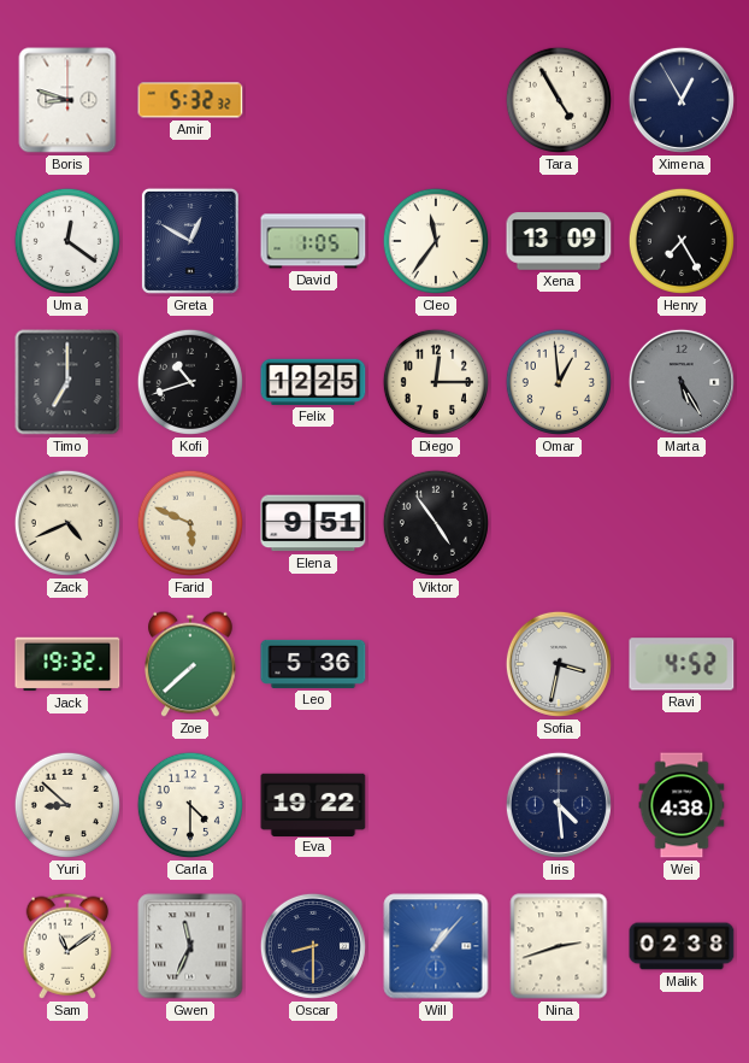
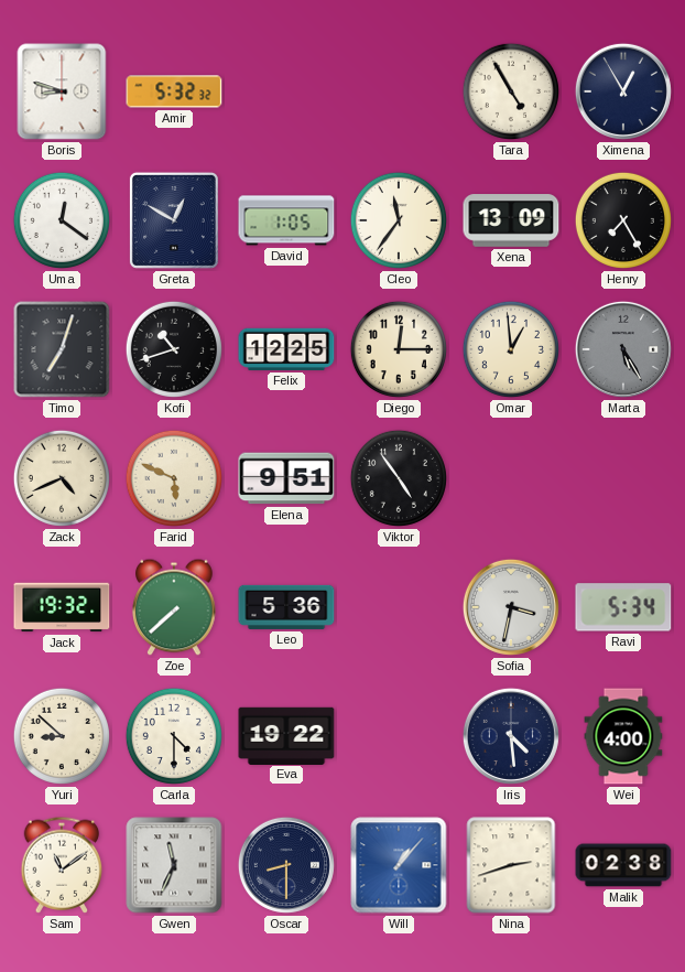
Timo: 7:00 -> 7:03 (62, 349)
Ravi: 4:52 -> 5:34 (623, 607)
Wei: 4:38 -> 4:00 (623, 736)
